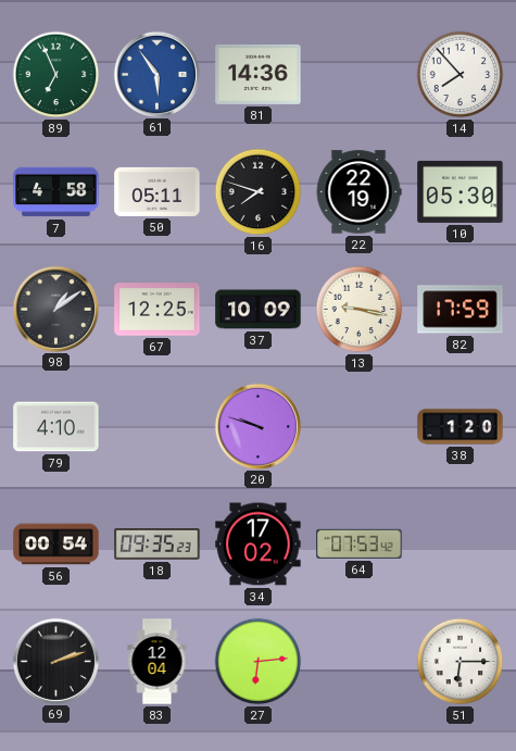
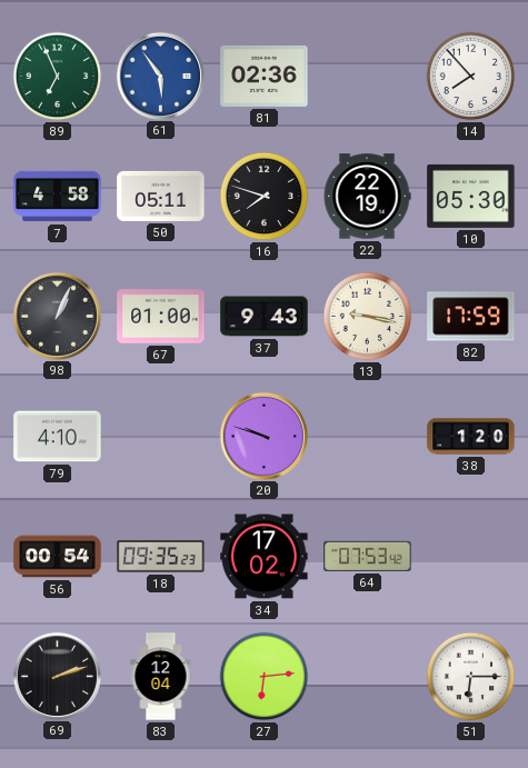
81: 14:36 -> 02:36 (265, 76)
98: 1:09 -> 1:04 (57, 316)
67: 12:25 -> 01:00 (161, 317)
37: 10:09 -> 9:43 (265, 317)
